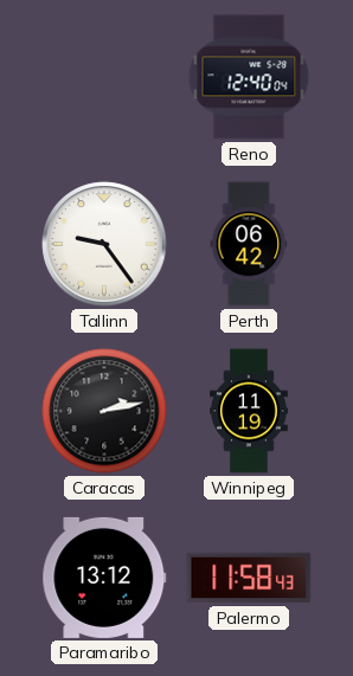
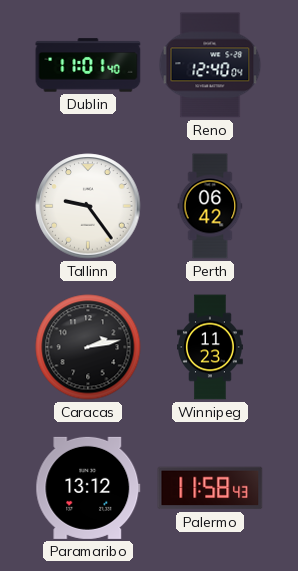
Dublin: none -> 11:01 (88, 65)
Winnipeg: 11:19 -> 11:23 (211, 347)
